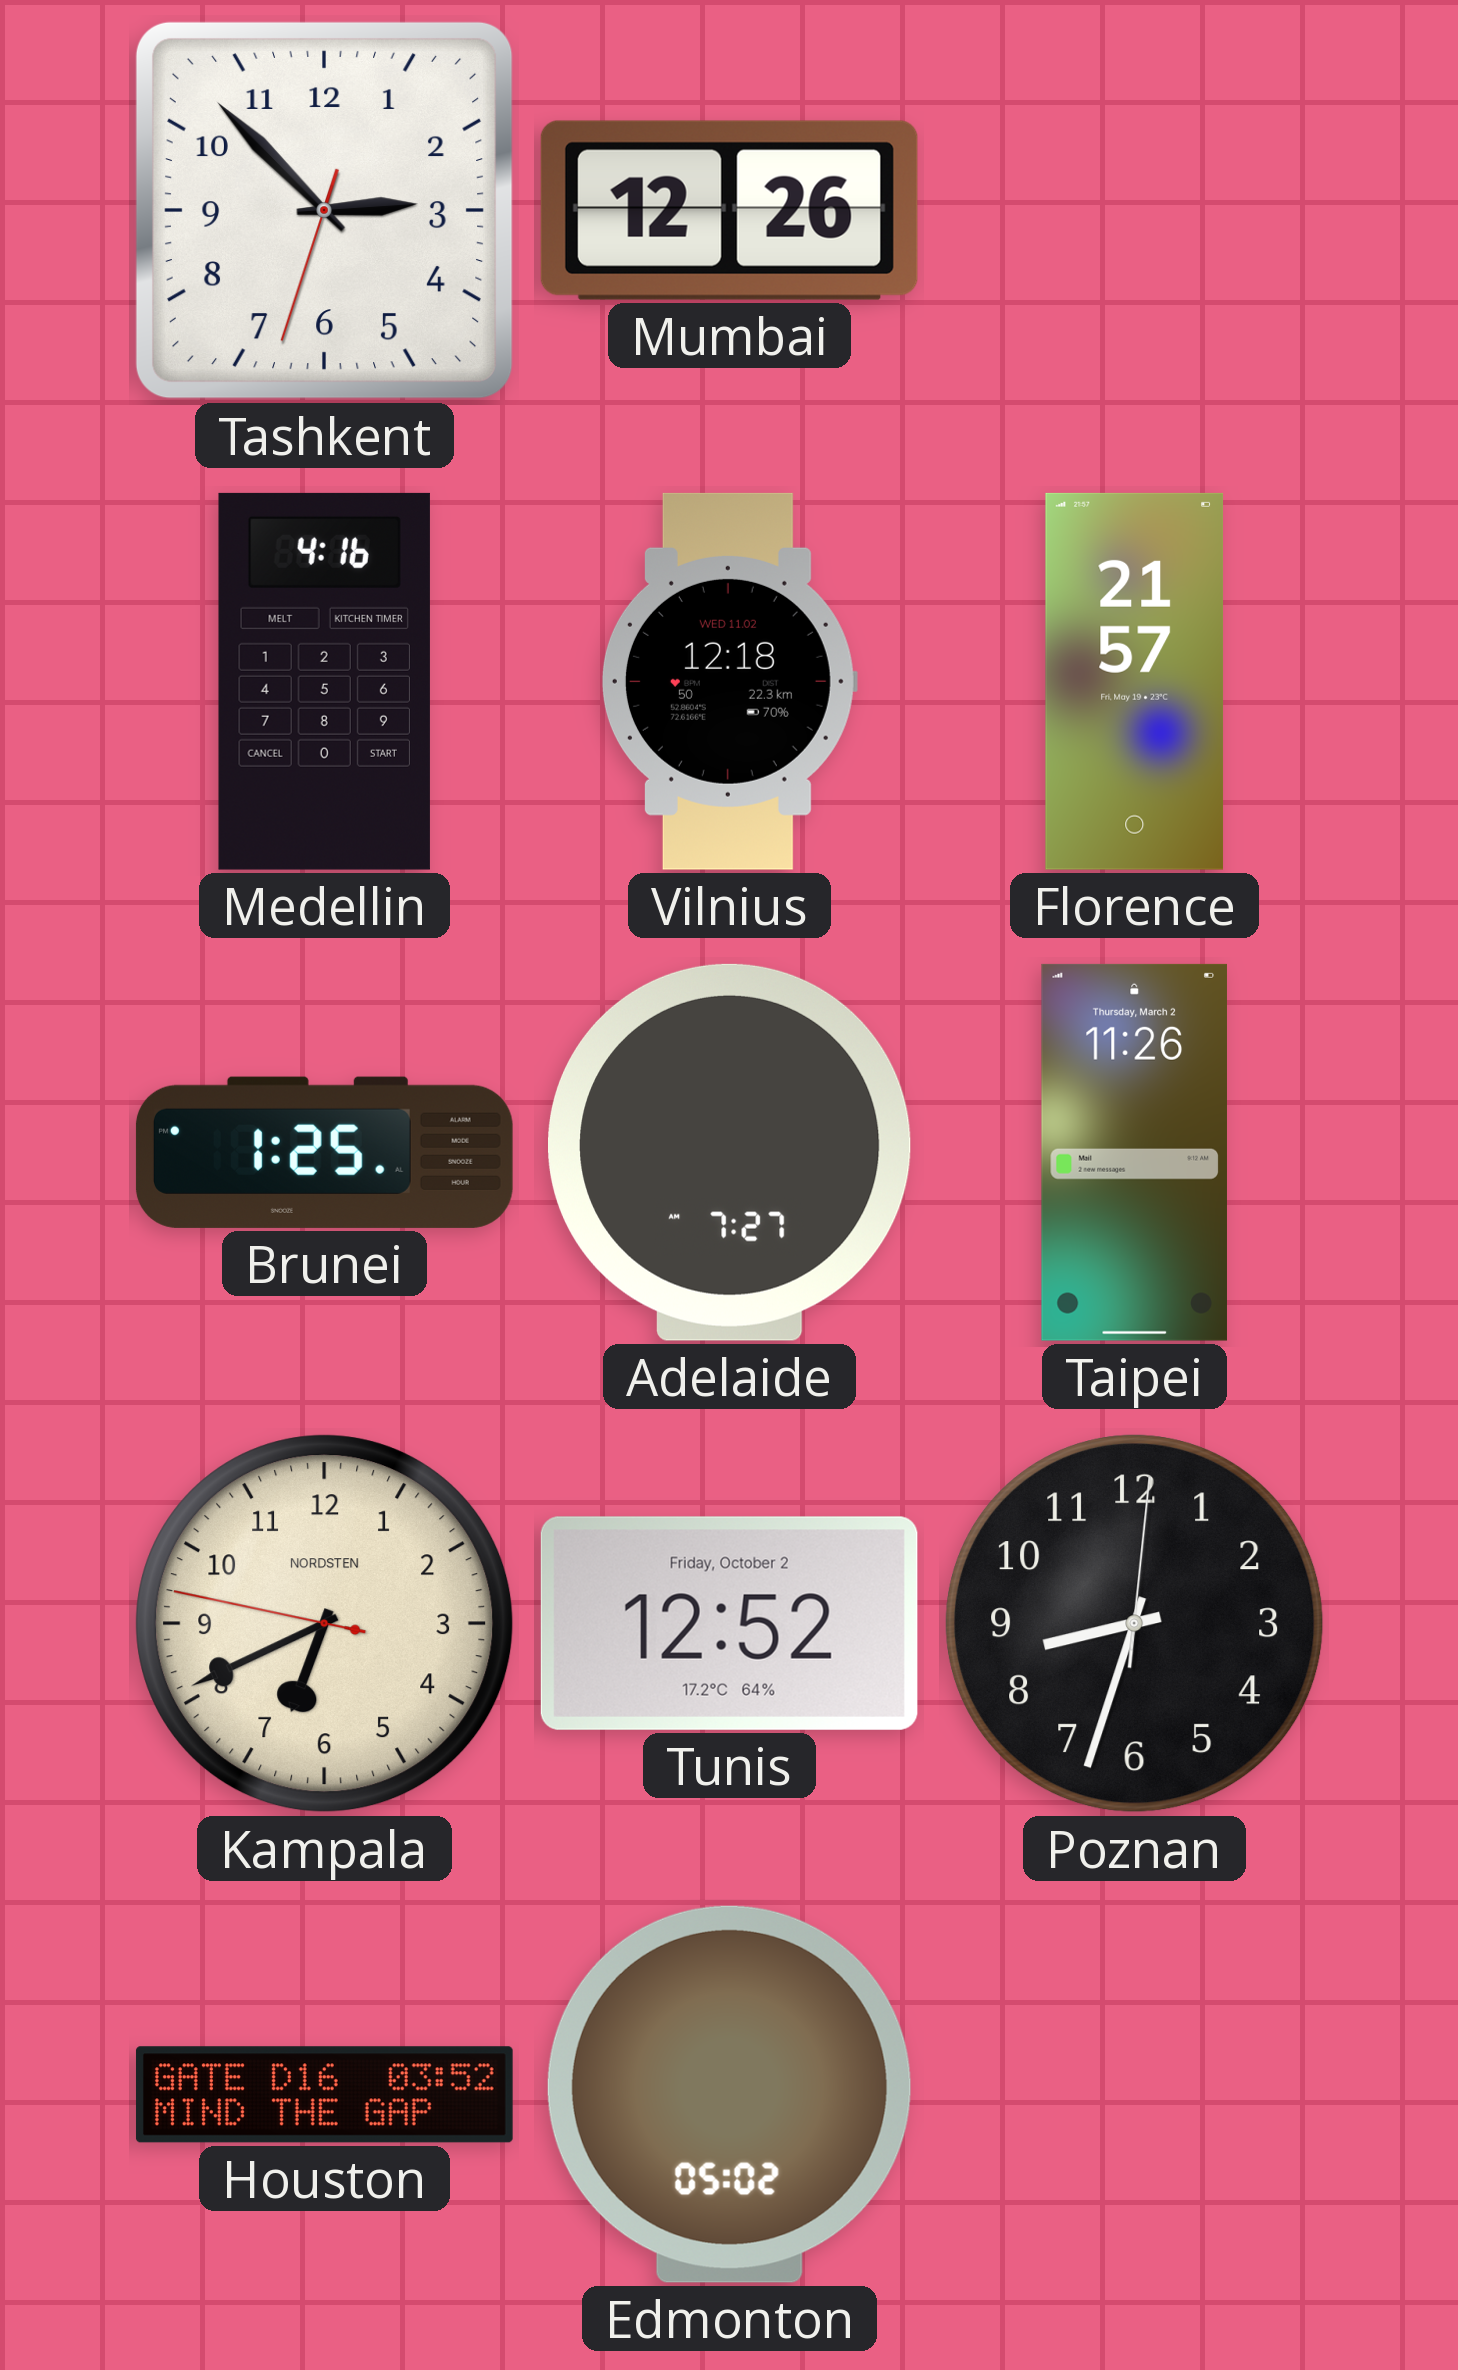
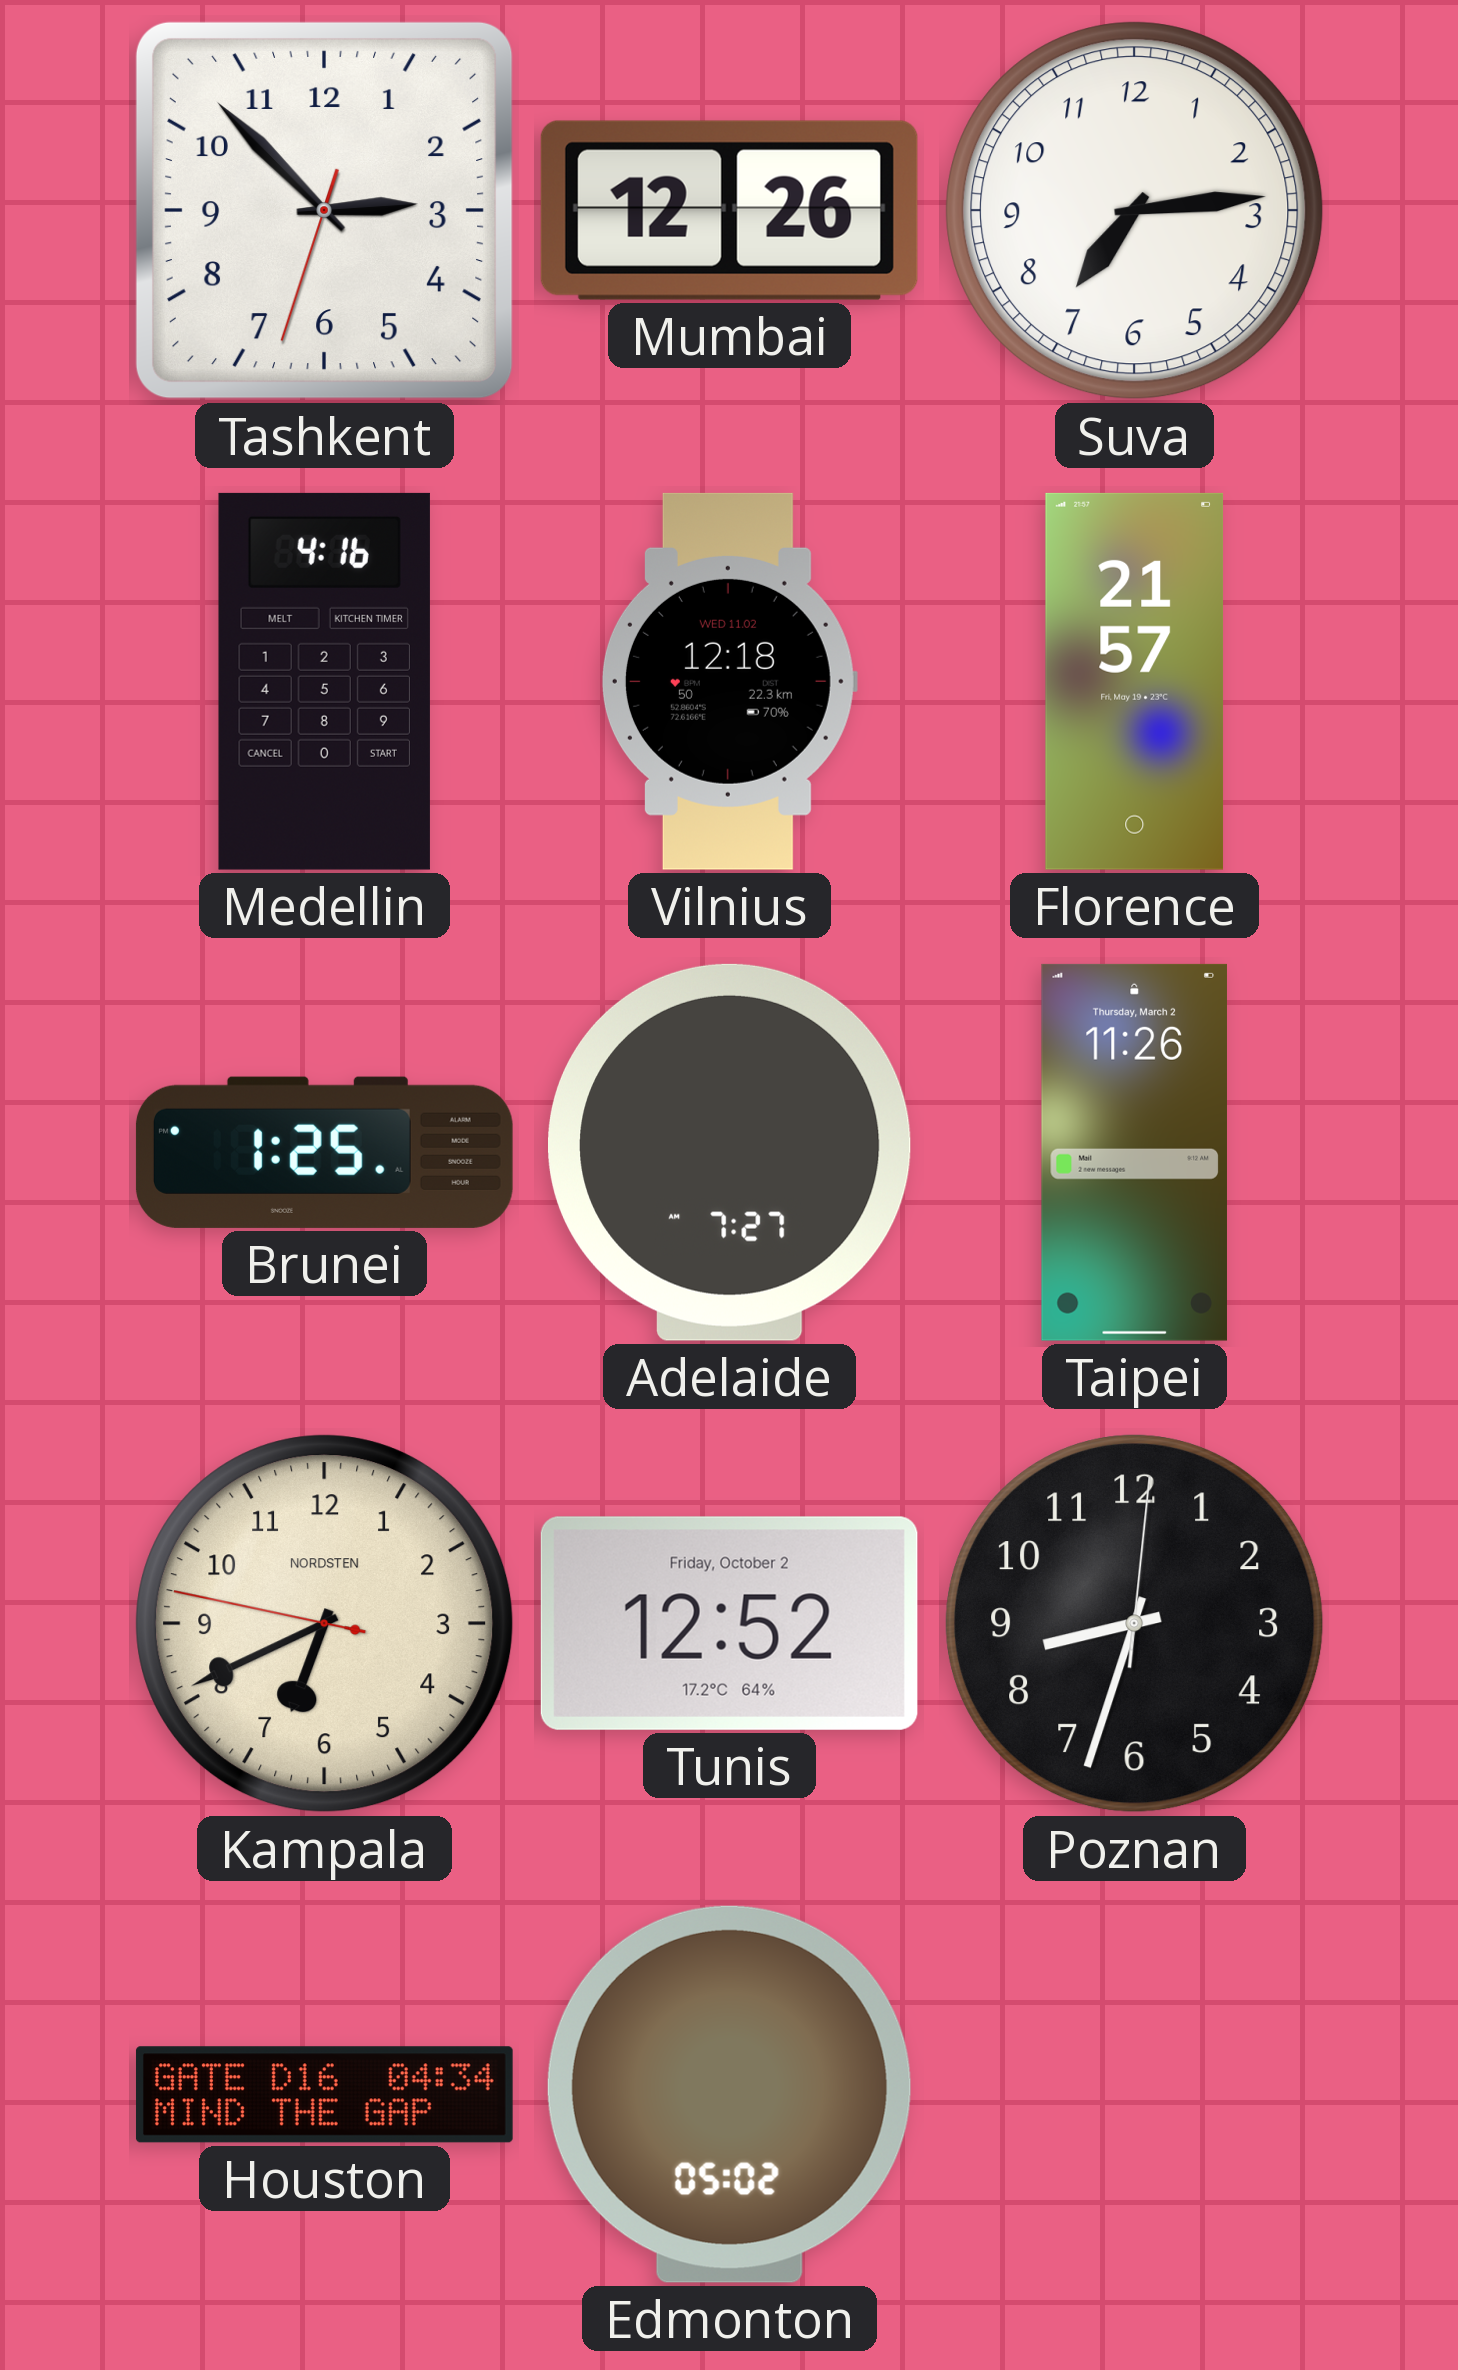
Suva: none -> 7:14 (1135, 211)
Houston: 03:52 -> 04:34 (324, 2095)
